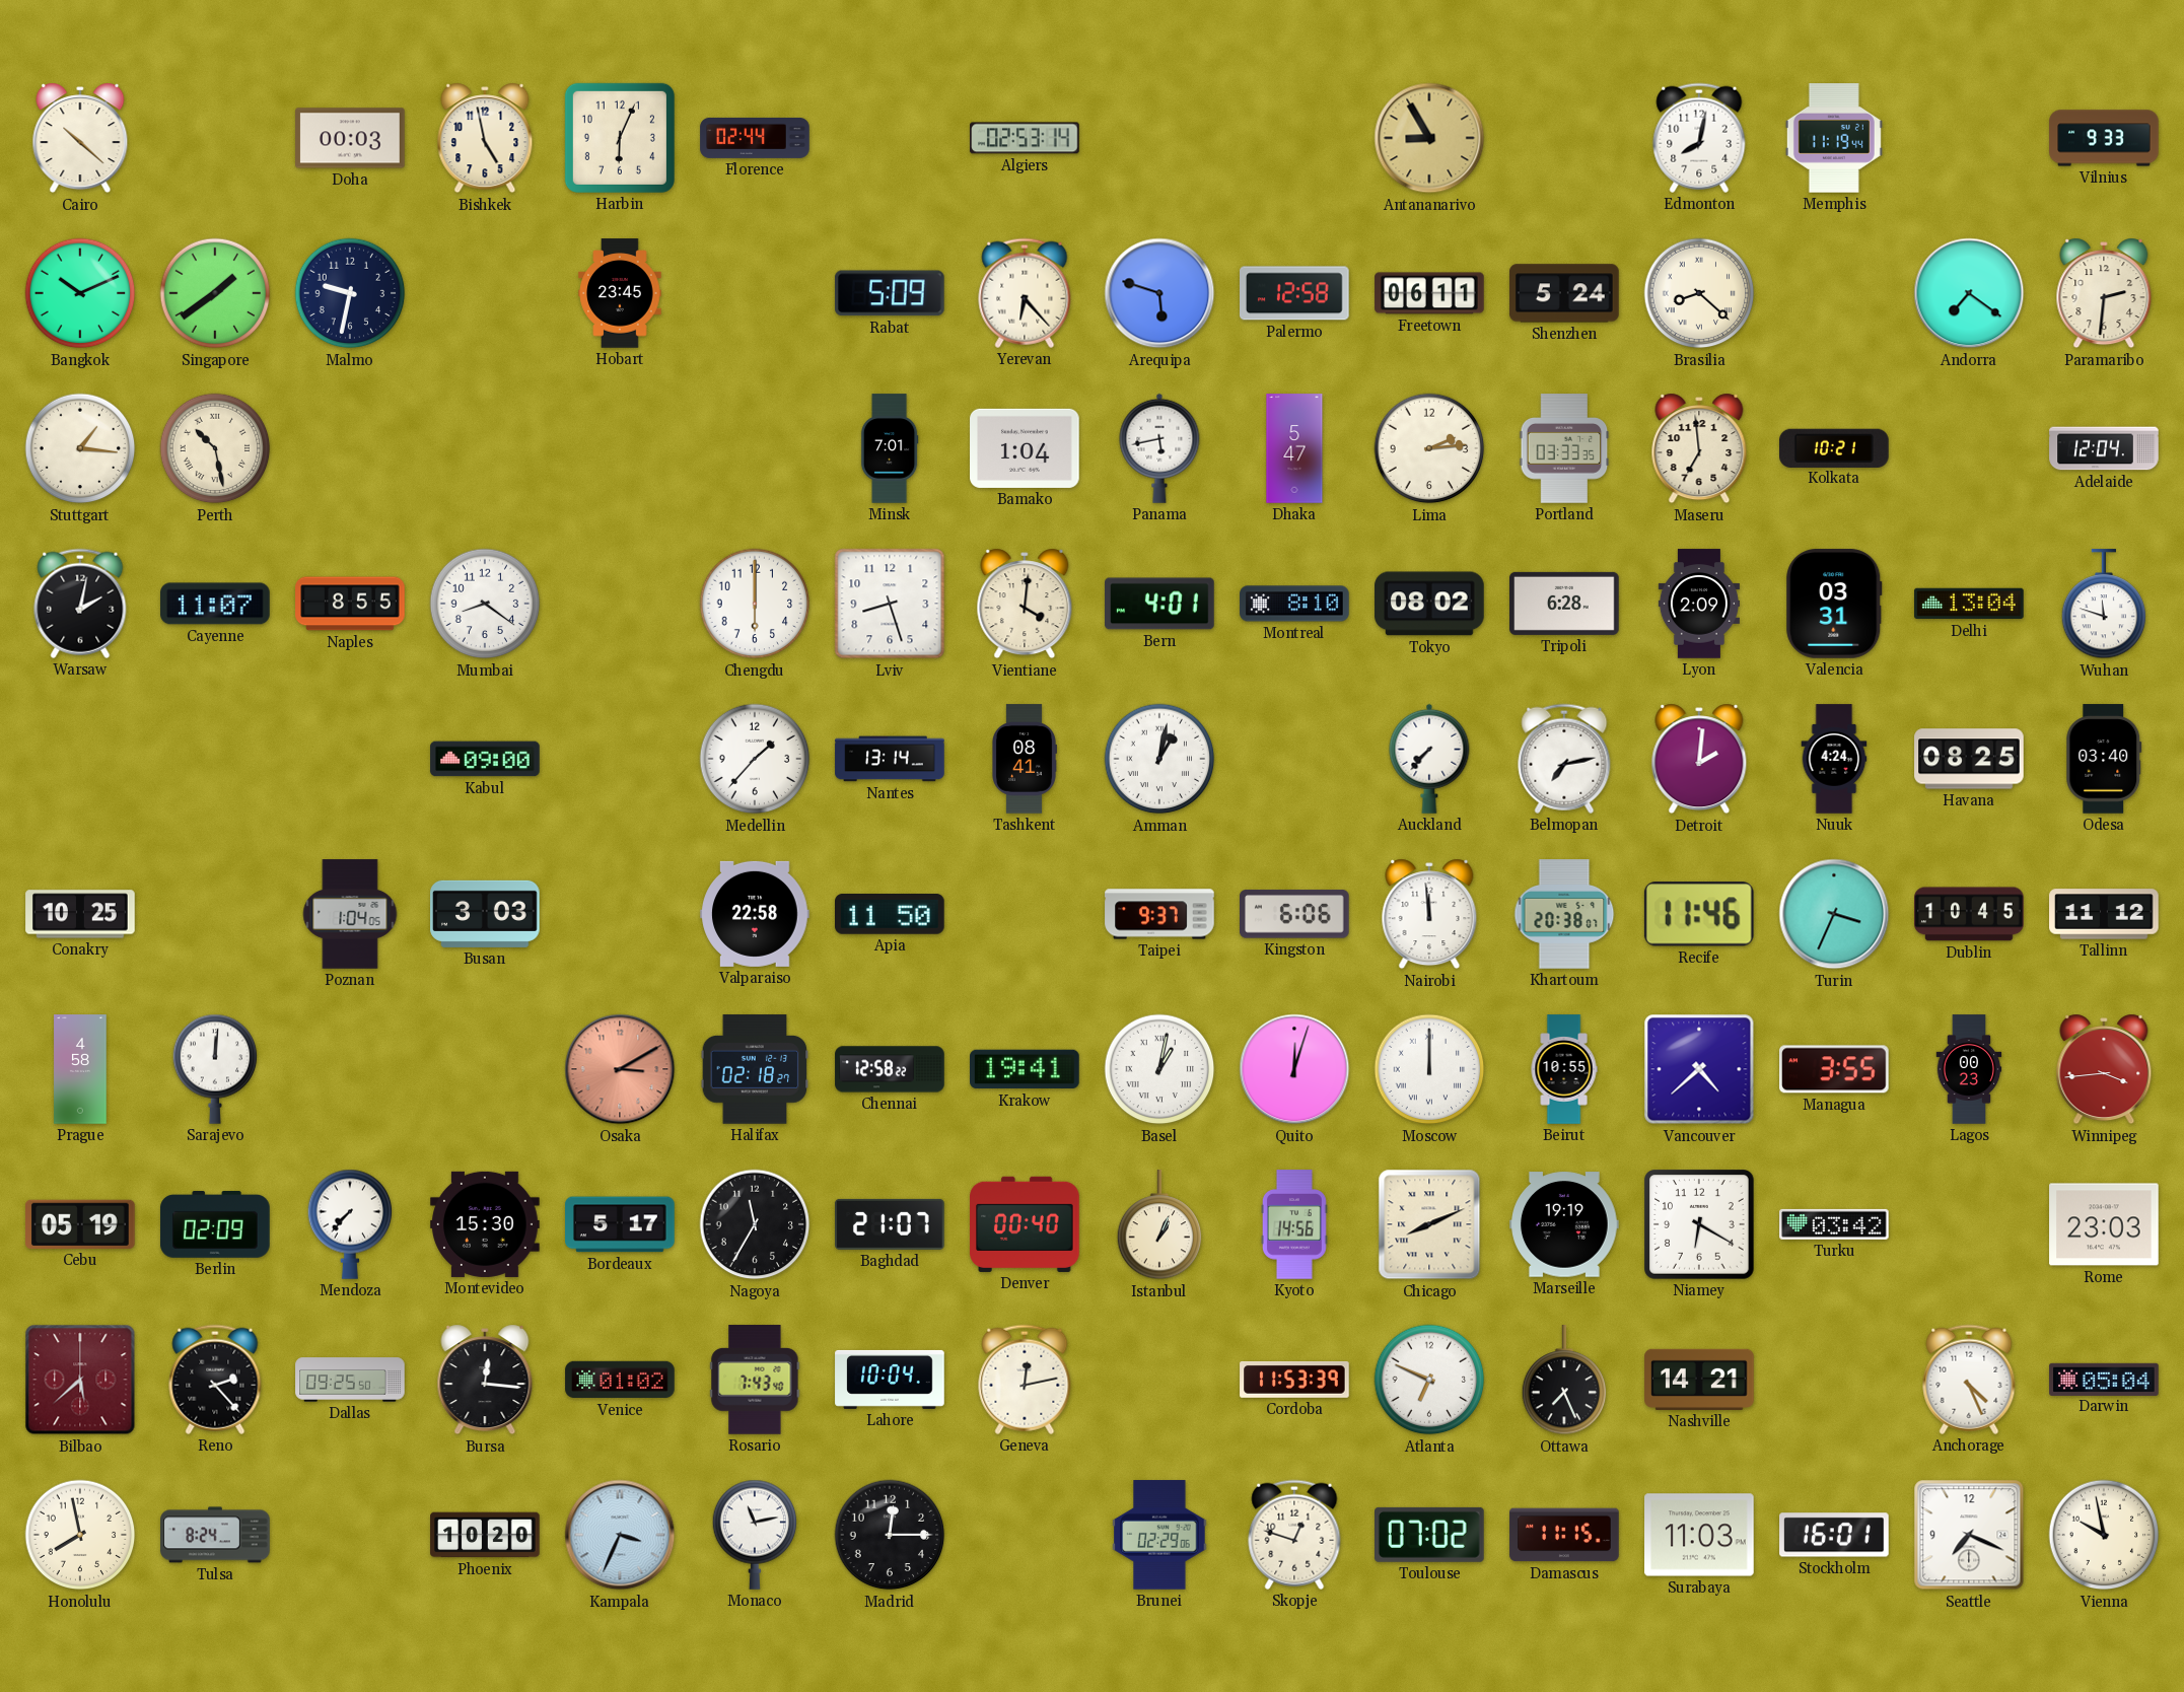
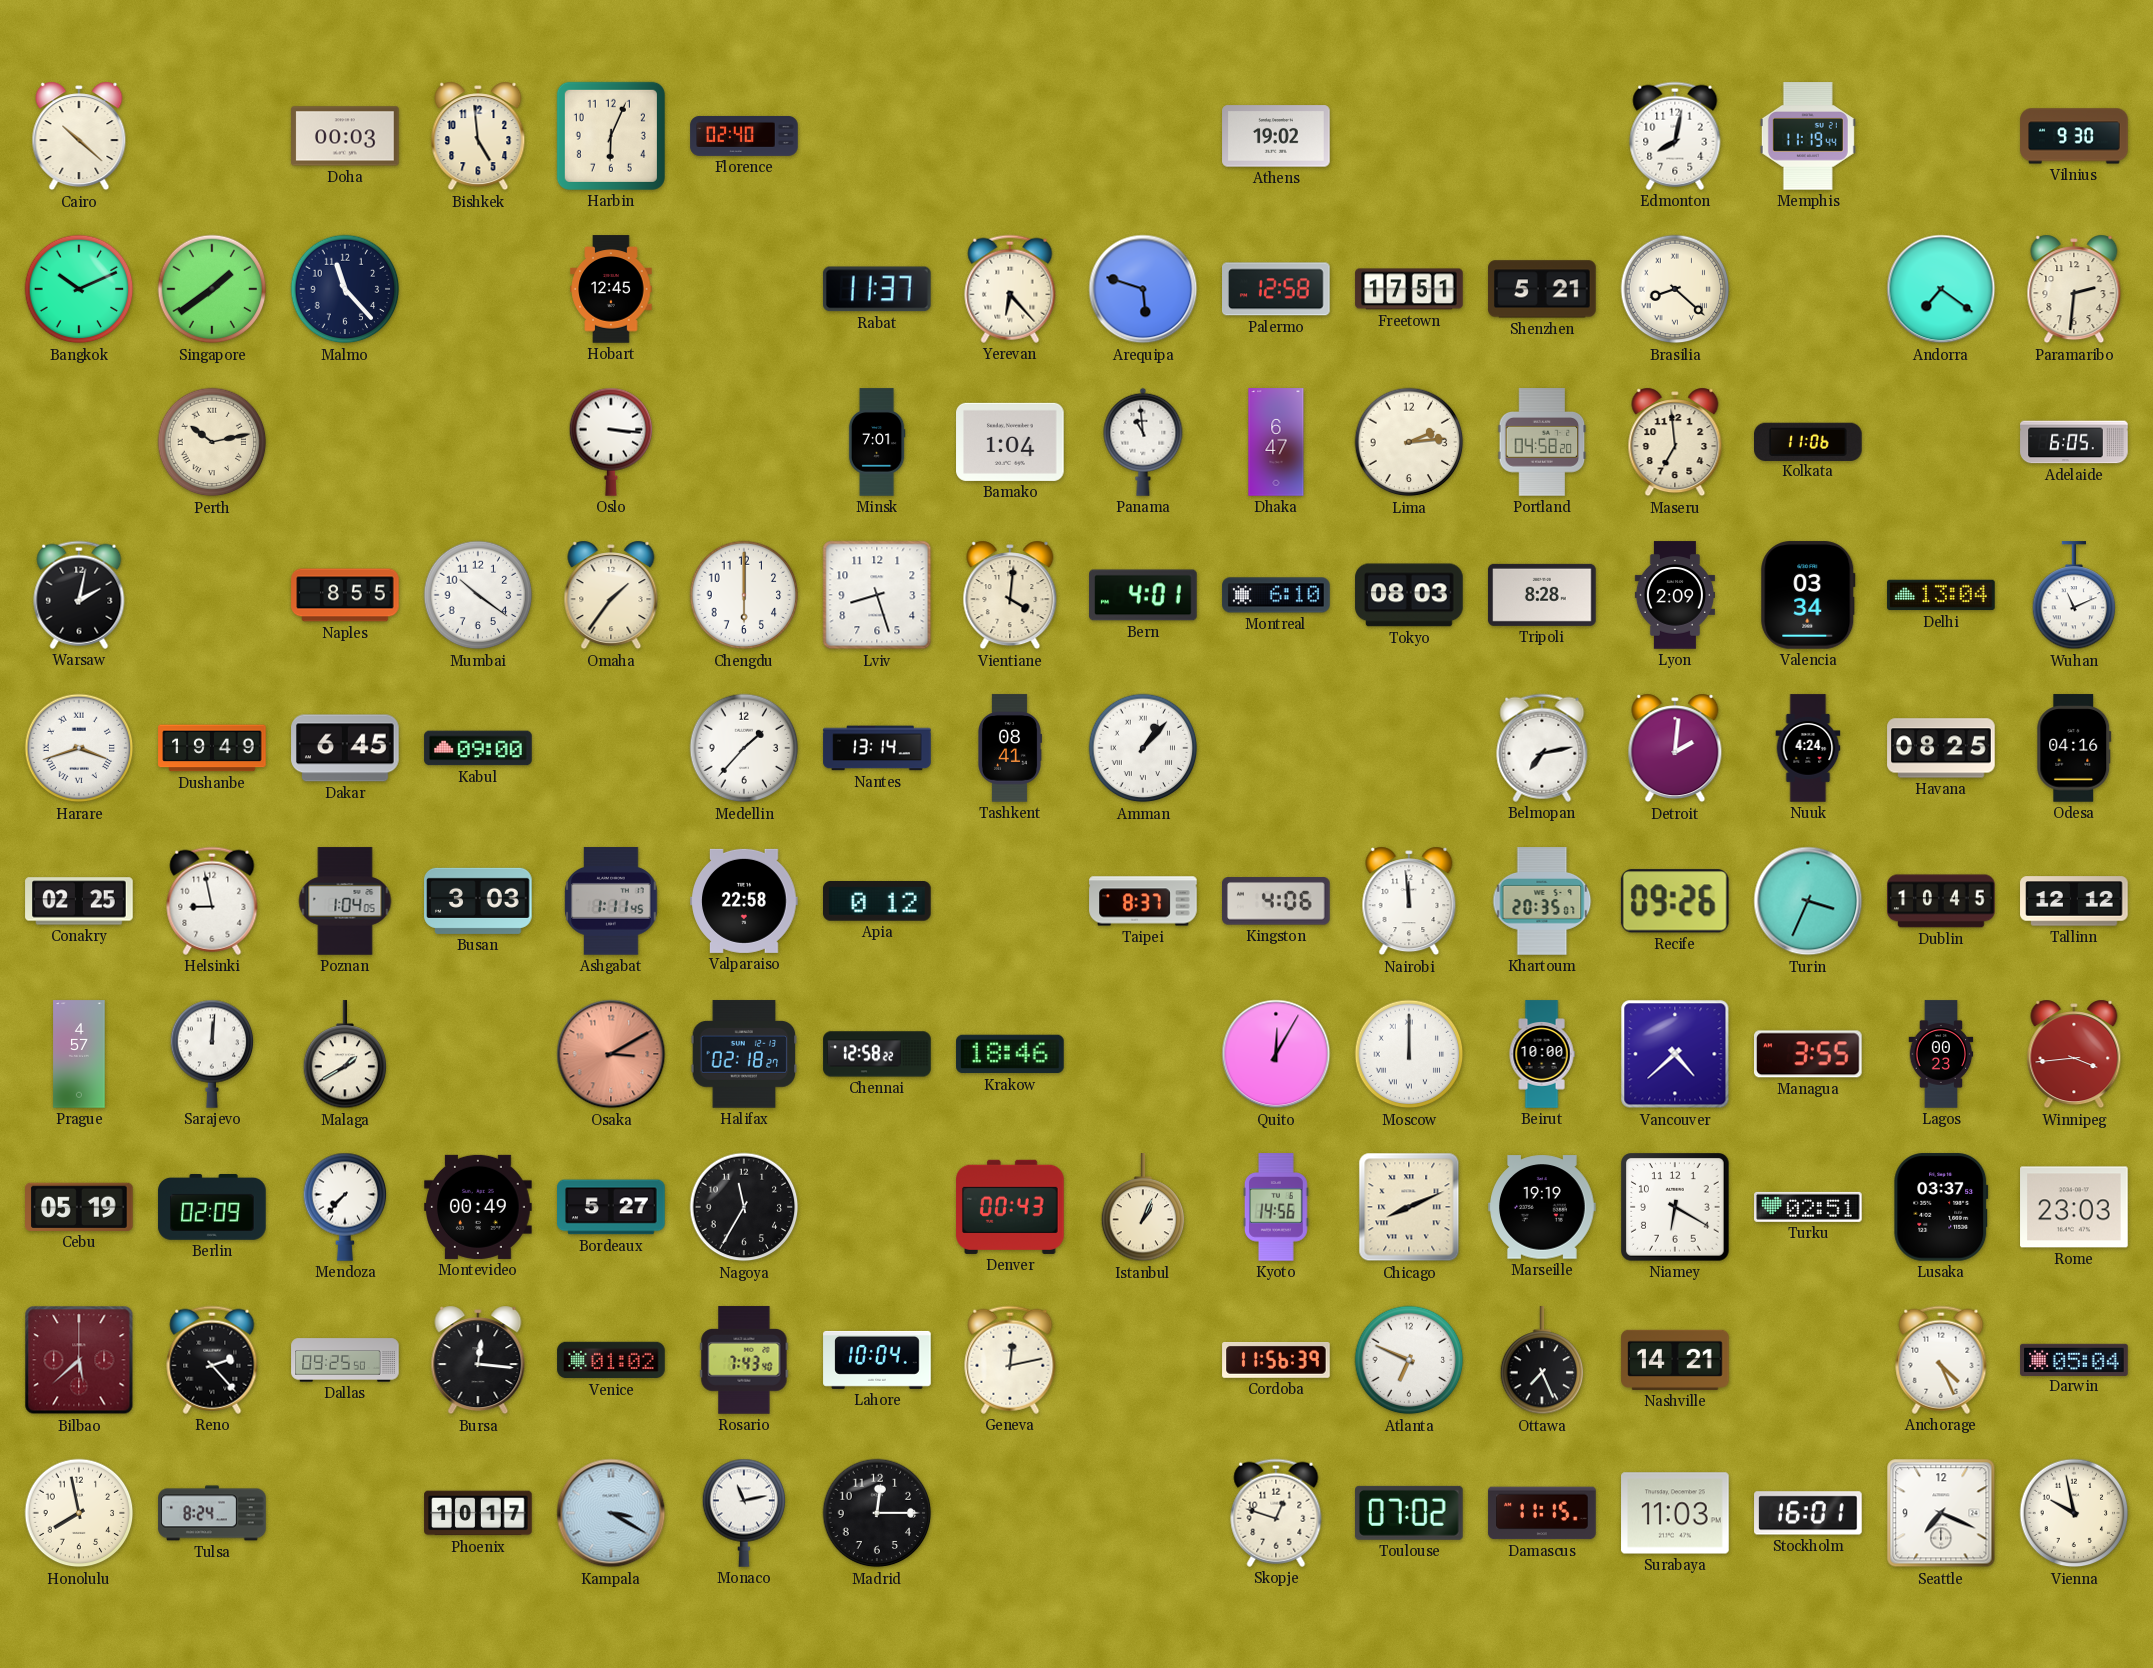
Bishkek: 4:58 -> 4:59 (478, 136)
Florence: 02:44 -> 02:40 (744, 136)
Algiers: 02:53 -> none (1025, 138)
Athens: none -> 19:02 (1276, 136)
Antananarivo: 8:55 -> none (1429, 138)
Vilnius: 9:33 -> 9:30 (2074, 136)
Malmo: 9:32 -> 11:23 (345, 289)
Hobart: 23:45 -> 12:45 (611, 289)
Rabat: 5:09 -> 11:37 (877, 289)
Freetown: 06:11 -> 17:51 (1409, 289)
Shenzhen: 5:24 -> 5:21 (1542, 289)
Stuttgart: 1:16 -> none (80, 448)
Perth: 10:28 -> 10:13 (212, 442)
Oslo: none -> 3:16 (611, 442)
Panama: 5:43 -> 10:59 (1143, 442)
Dhaka: 5:47 -> 6:47 (1276, 442)
Portland: 03:33 -> 04:58 (1542, 442)
Kolkata: 10:21 -> 11:06 (1808, 441)
Adelaide: 12:04 -> 6:05 (2074, 442)
Cayenne: 11:07 -> none (215, 604)
Mumbai: 8:21 -> 10:21 (478, 595)
Omaha: none -> 1:36 (611, 595)
Montreal: 8:10 -> 6:10 (1276, 595)
Tokyo: 08:02 -> 08:03 (1409, 595)
Tripoli: 6:28 -> 8:28 (1542, 595)
Valencia: 03:31 -> 03:34 (1808, 595)
Wuhan: 11:48 -> 11:11 (2074, 596)
Harare: none -> 3:42 (79, 748)
Dushanbe: none -> 19:49 (212, 748)
Dakar: none -> 6:45 (345, 748)
Amman: 1:02 -> 1:07 (1143, 748)
Auckland: 7:37 -> none (1429, 759)
Odesa: 03:40 -> 04:16 (2074, 748)
Conakry: 10:25 -> 02:25 (79, 901)
Helsinki: none -> 8:58 (212, 901)
Ashgabat: none -> 1:11 (611, 901)
Apia: 11:50 -> 0:12 (878, 902)
Taipei: 9:37 -> 8:37 (1143, 901)
Kingston: 6:06 -> 4:06 (1277, 901)
Khartoum: 20:38 -> 20:35 (1542, 901)
Recife: 11:46 -> 09:26 (1675, 901)
Tallinn: 11:12 -> 12:12 (2074, 901)
Prague: 4:58 -> 4:57 (79, 1054)
Malaga: none -> 1:40 (345, 1055)
Krakow: 19:41 -> 18:46 (1010, 1054)
Basel: 1:02 -> none (1159, 1069)
Quito: 12:03 -> 12:05 (1276, 1054)
Beirut: 10:55 -> 10:00 (1542, 1054)
Montevideo: 15:30 -> 00:49 (478, 1207)
Bordeaux: 5:17 -> 5:27 (611, 1207)
Baghdad: 21:07 -> none (890, 1224)
Denver: 00:40 -> 00:43 (1010, 1207)
Turku: 03:42 -> 02:51 (1808, 1207)
Lusaka: none -> 03:37 (1941, 1207)
Cordoba: 11:53 -> 11:56 (1276, 1361)
Phoenix: 10:20 -> 10:17 (478, 1513)
Kampala: 3:34 -> 3:20 (611, 1513)
Brunei: 02:29 -> none (1159, 1535)
